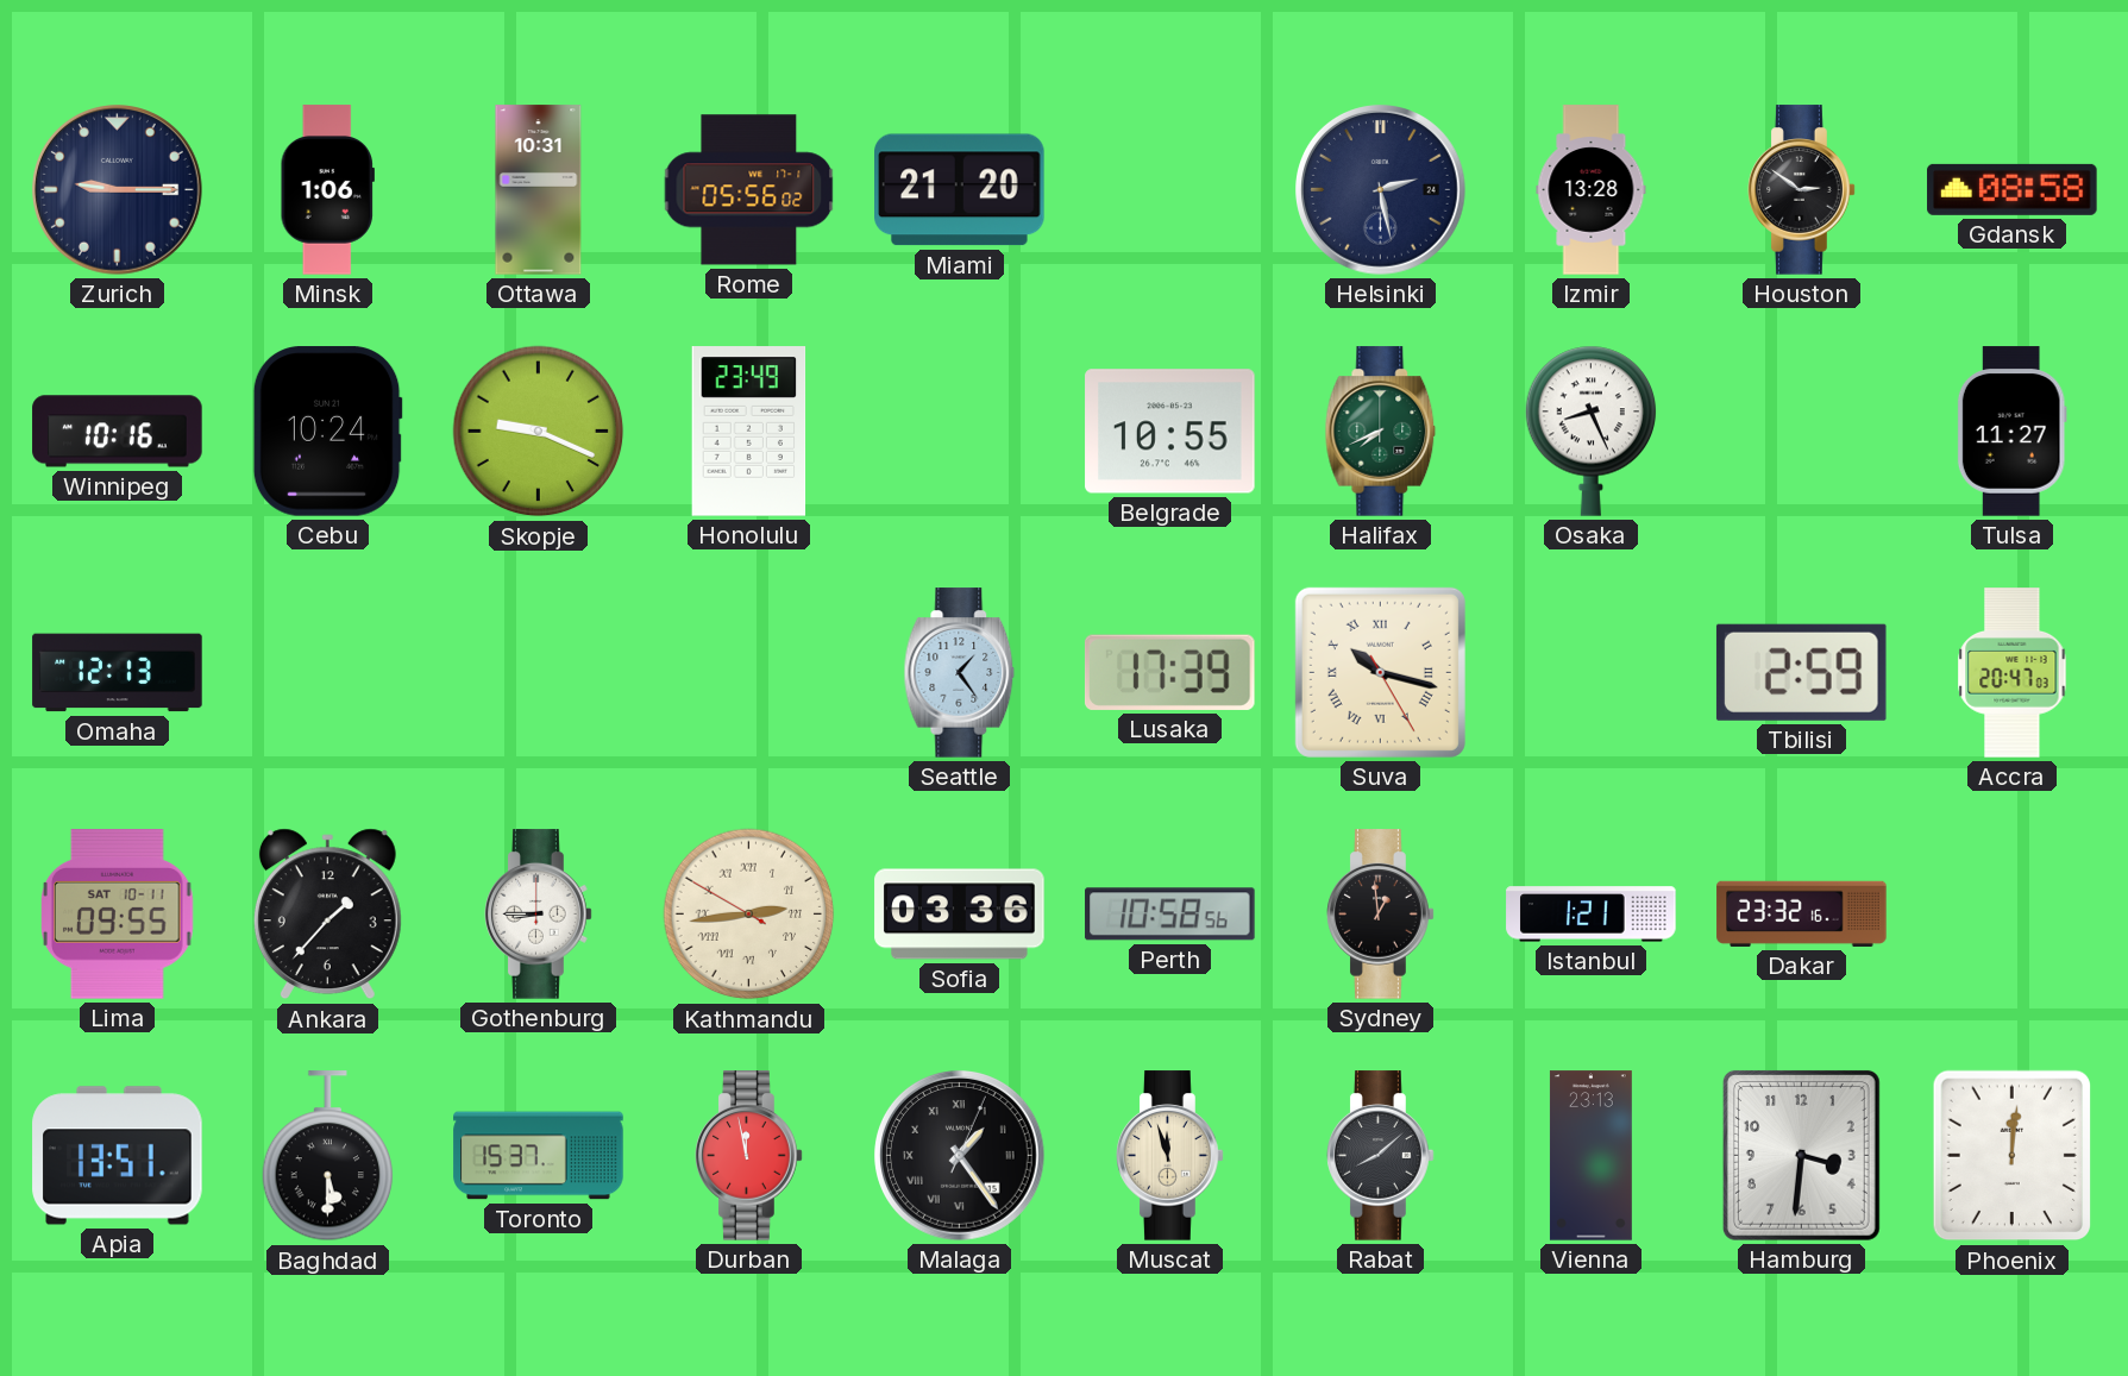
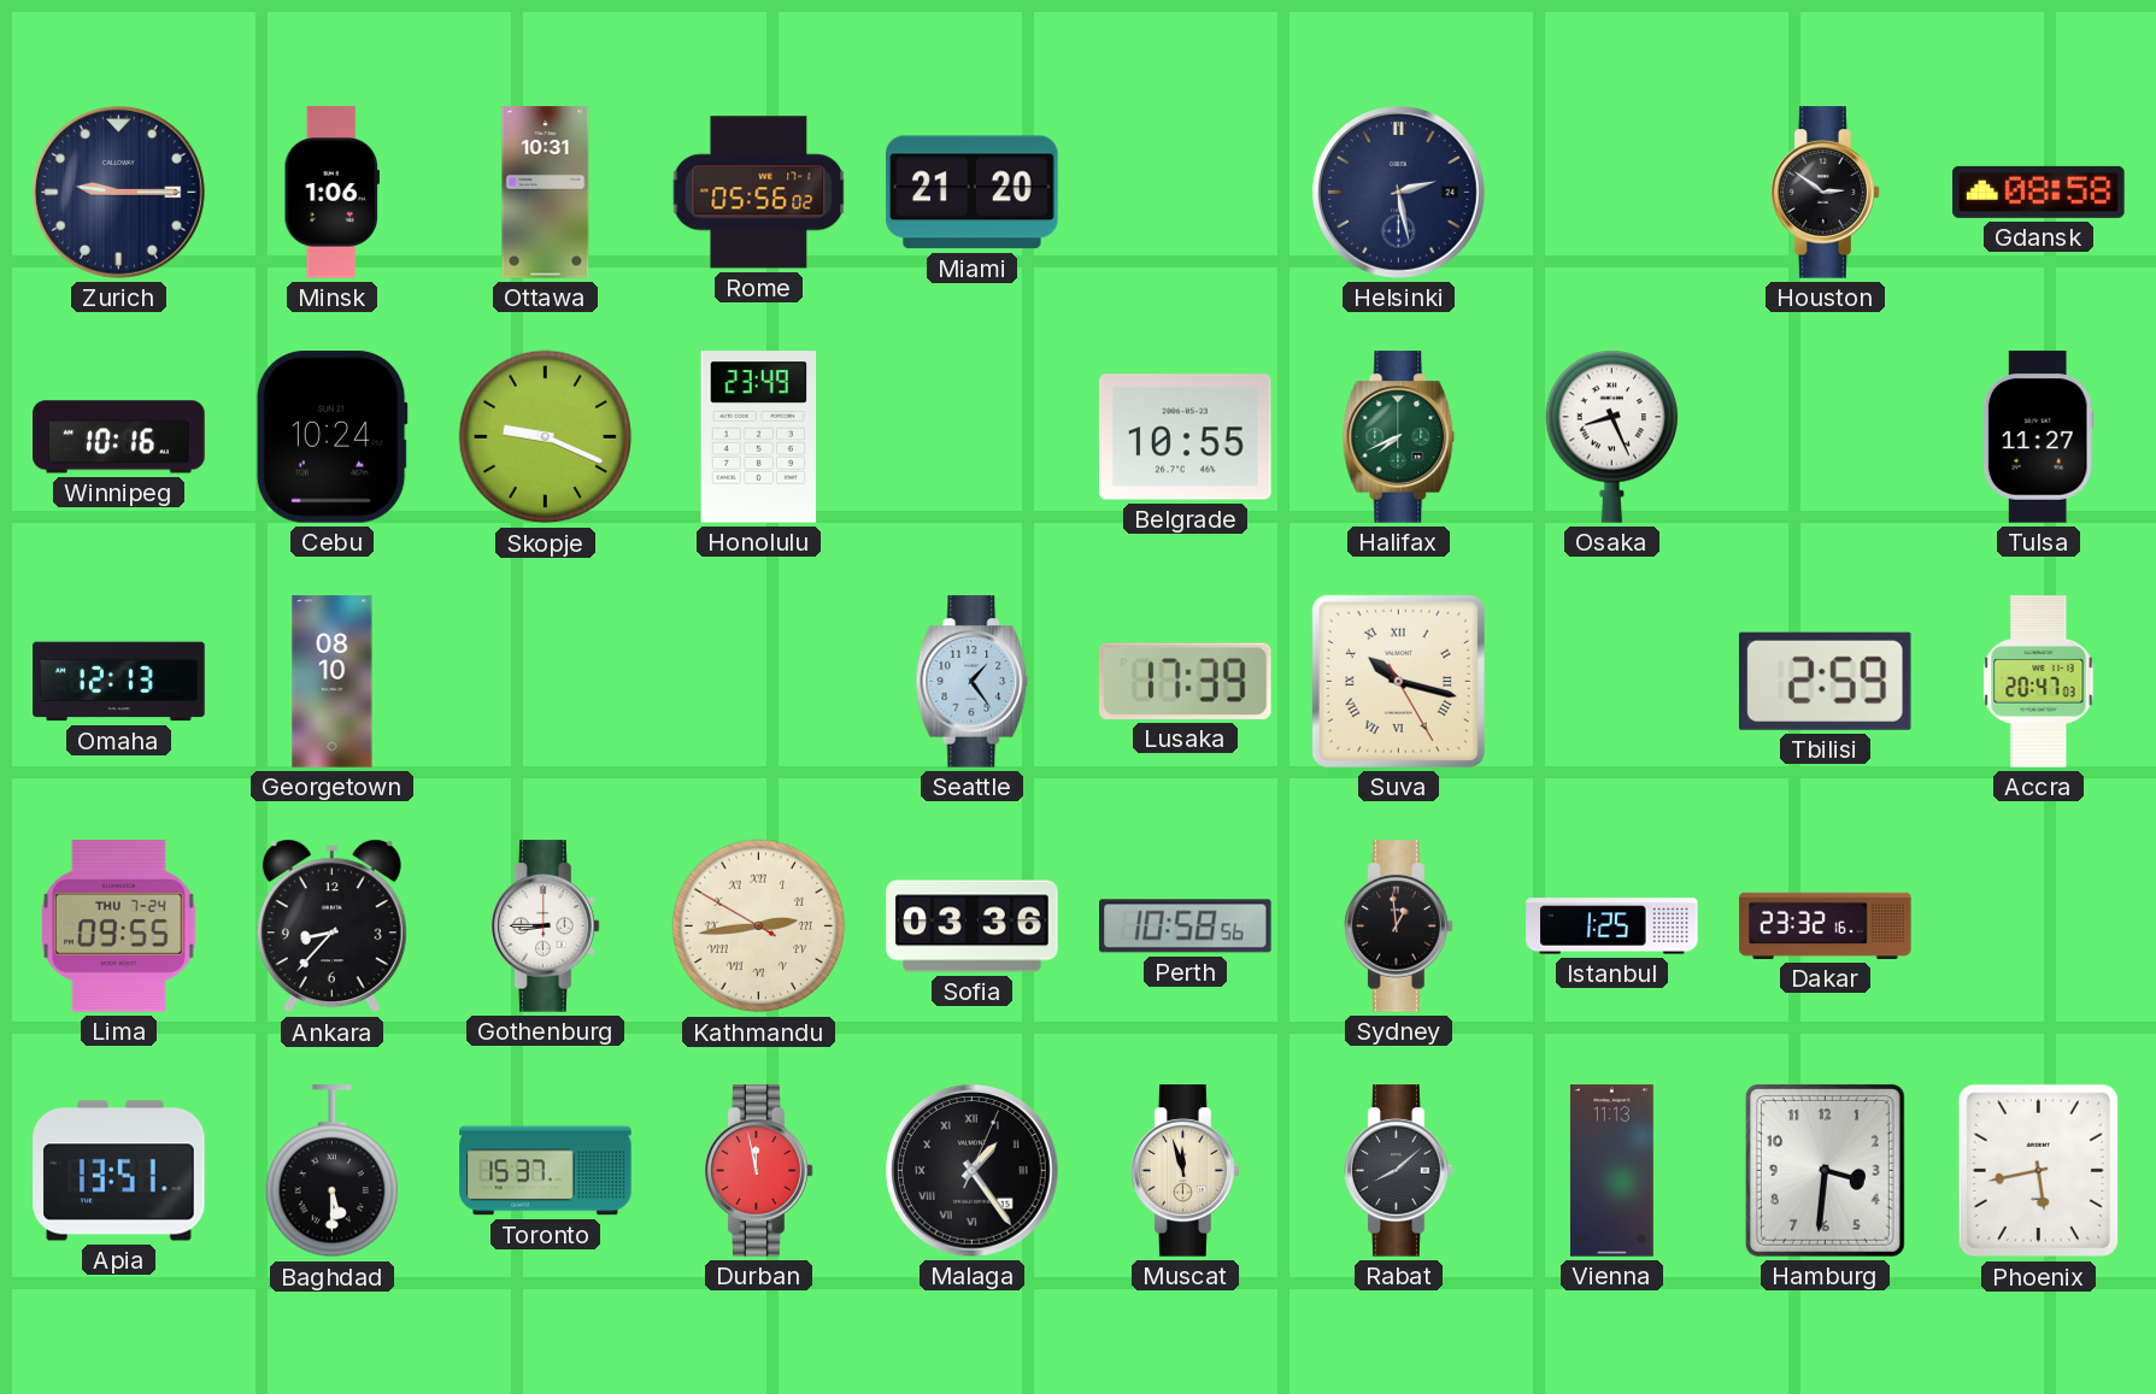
Izmir: 13:28 -> none (1592, 190)
Georgetown: none -> 08:10 (333, 682)
Lima date: SAT 10-11 -> THU 7-24 (119, 927)
Ankara: 1:37 -> 8:37 (331, 927)
Istanbul: 1:21 -> 1:25 (1612, 927)
Vienna: 23:13 -> 11:13 (1611, 1171)
Phoenix: 12:01 -> 5:43 (2039, 1171)
